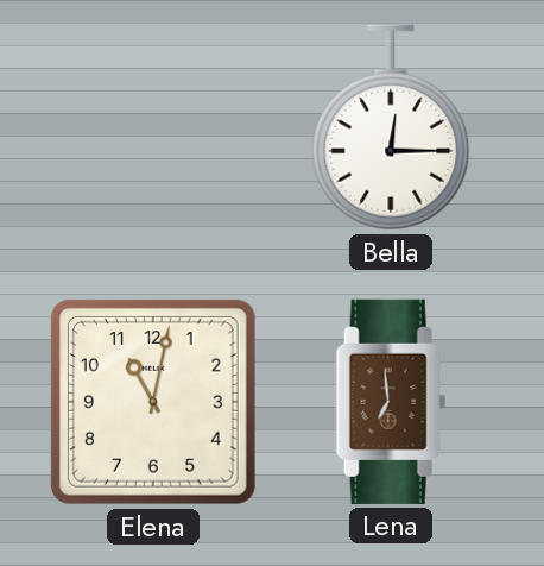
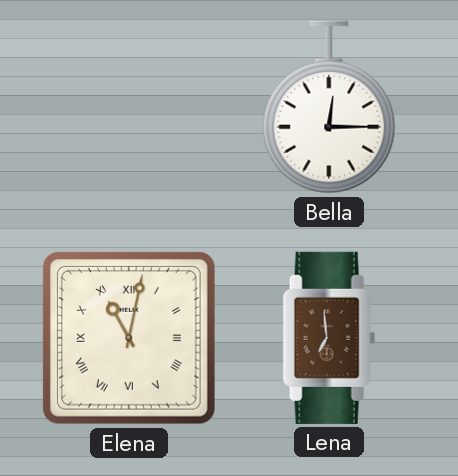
Elena numerals: Arabic -> Roman (129, 338)
